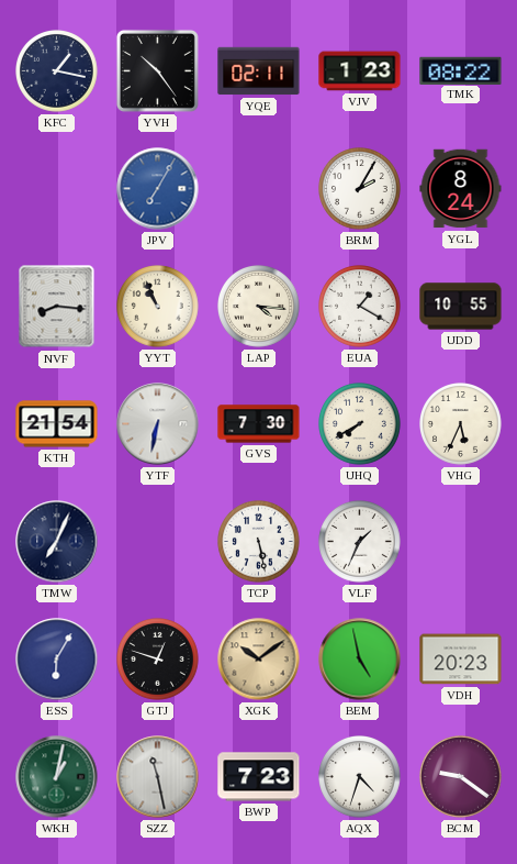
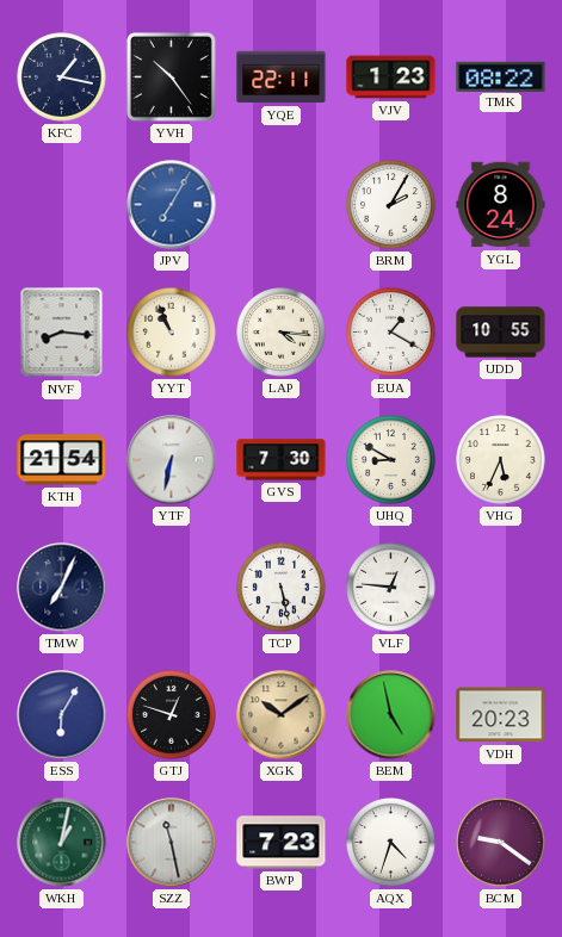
YQE: 02:11 -> 22:11 (282, 77)
UHQ: 7:40 -> 8:50 (391, 460)
VLF: 1:34 -> 12:46 (391, 588)
